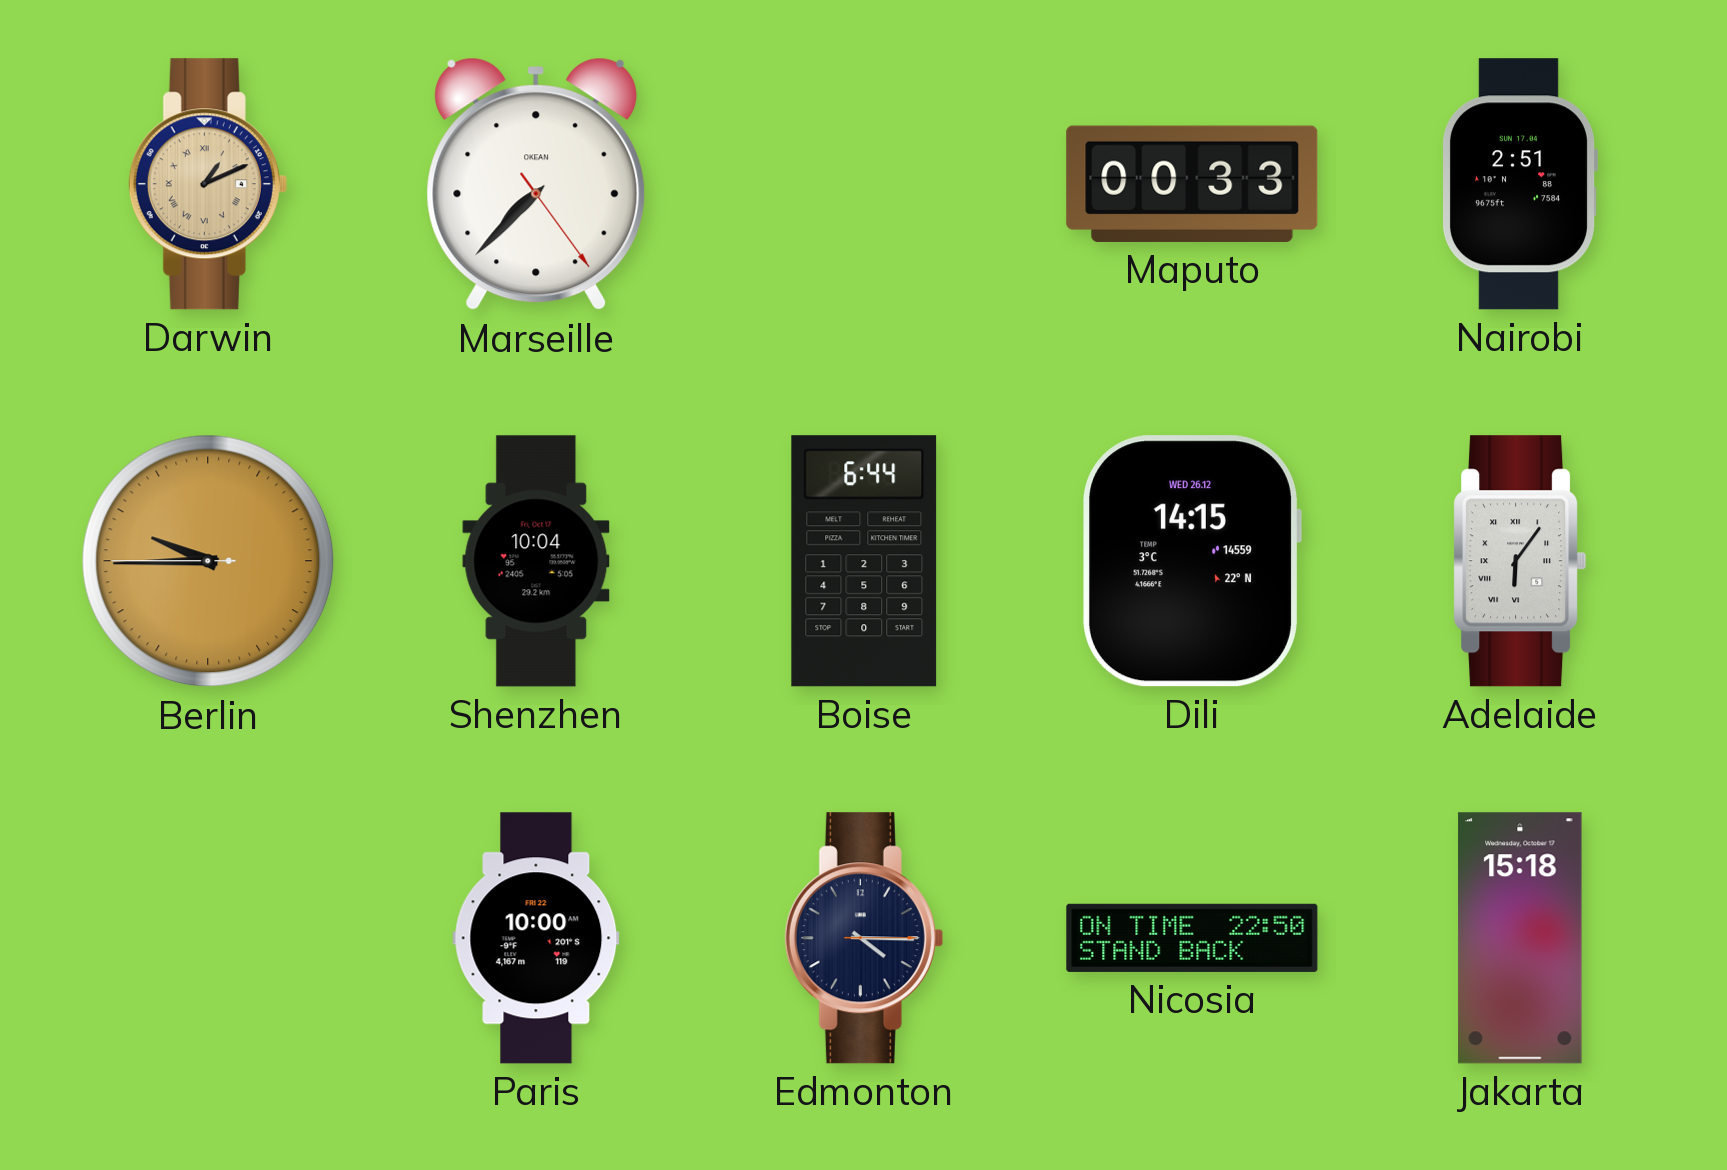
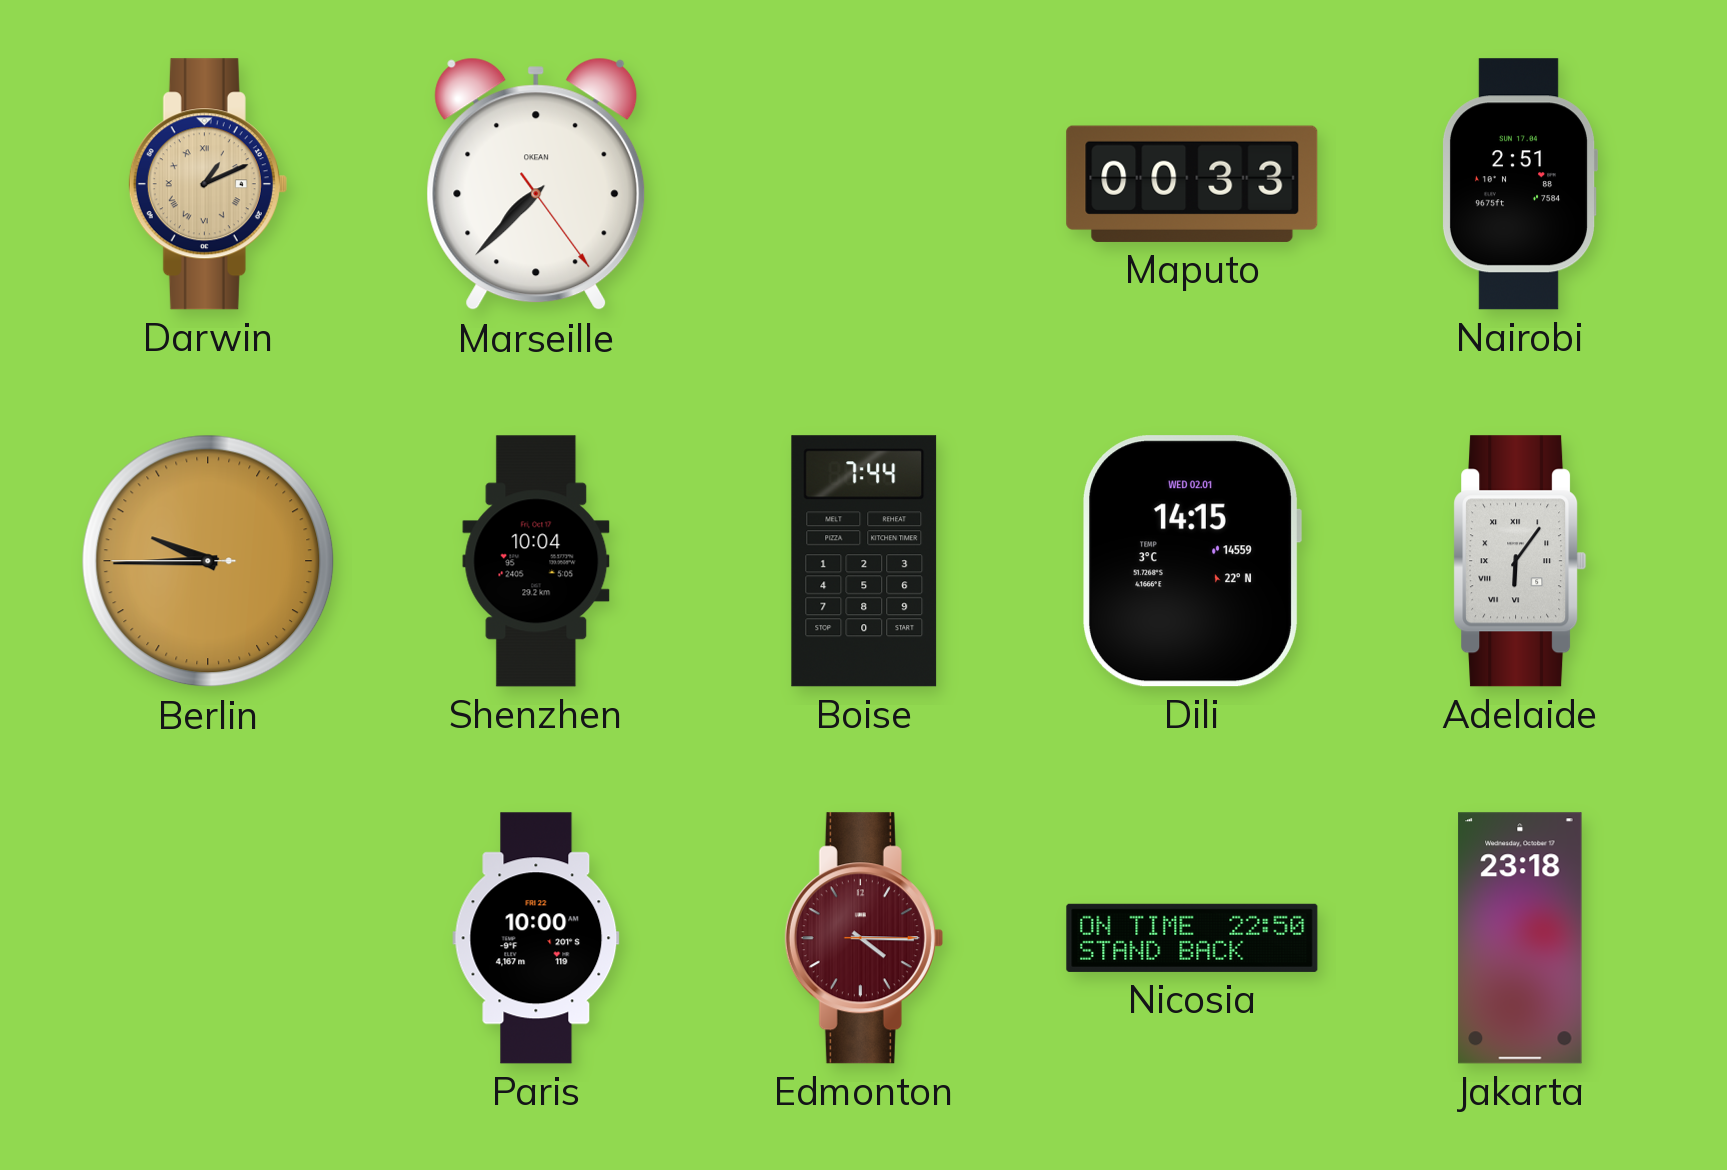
Boise: 6:44 -> 7:44 (864, 561)
Dili date: WED 26.12 -> WED 02.01 (1192, 561)
Edmonton dial: navy -> burgundy (864, 938)
Jakarta: 15:18 -> 23:18 (1520, 938)
